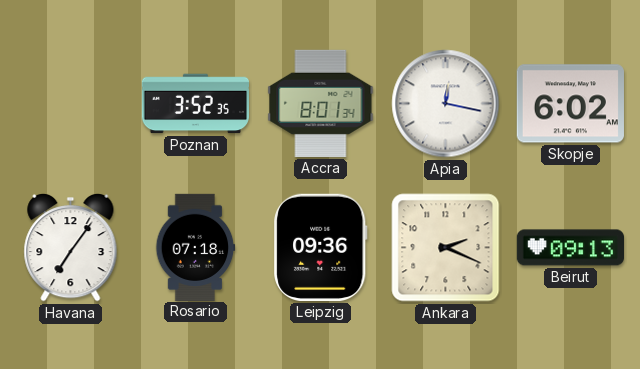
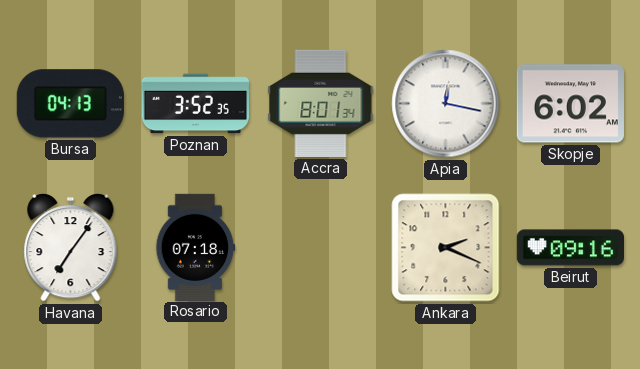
Bursa: none -> 04:13 (70, 104)
Leipzig: 09:36 -> none (321, 247)
Beirut: 09:13 -> 09:16 (570, 248)
